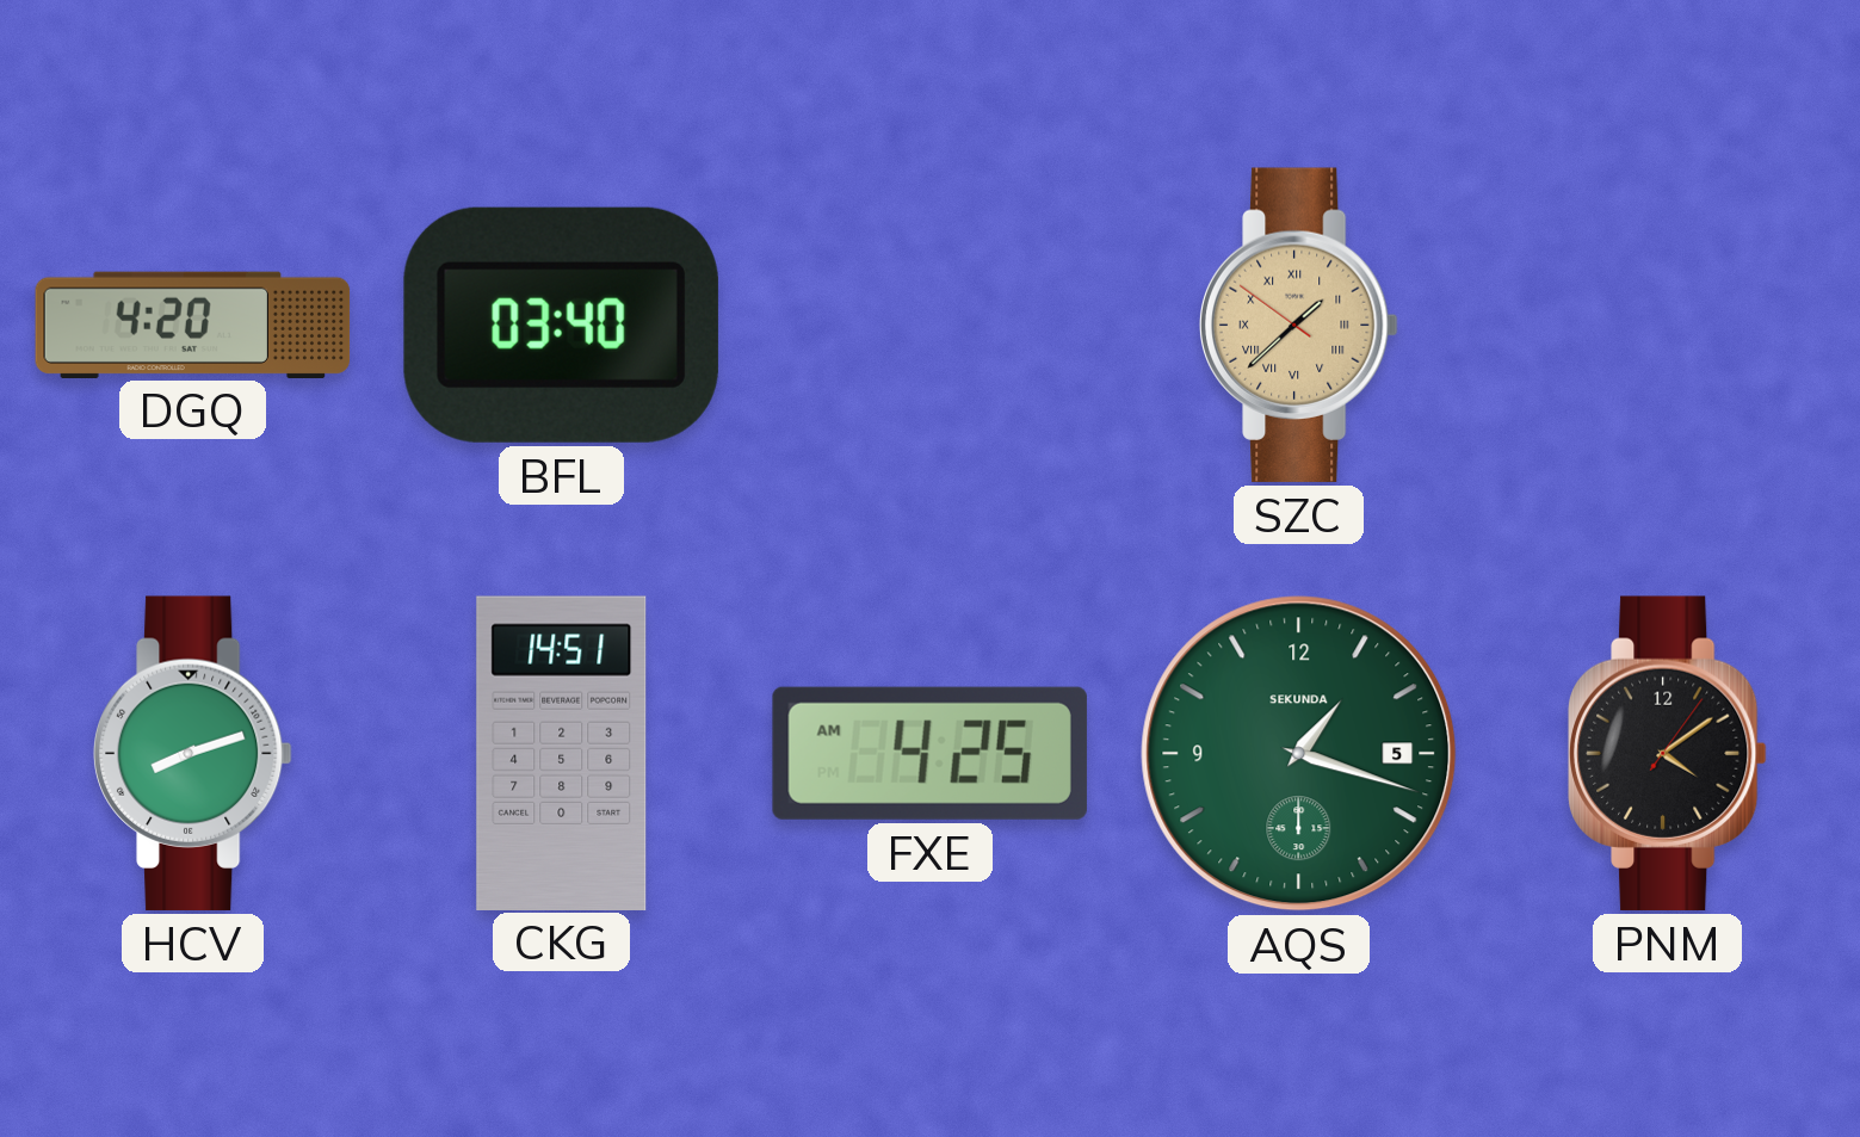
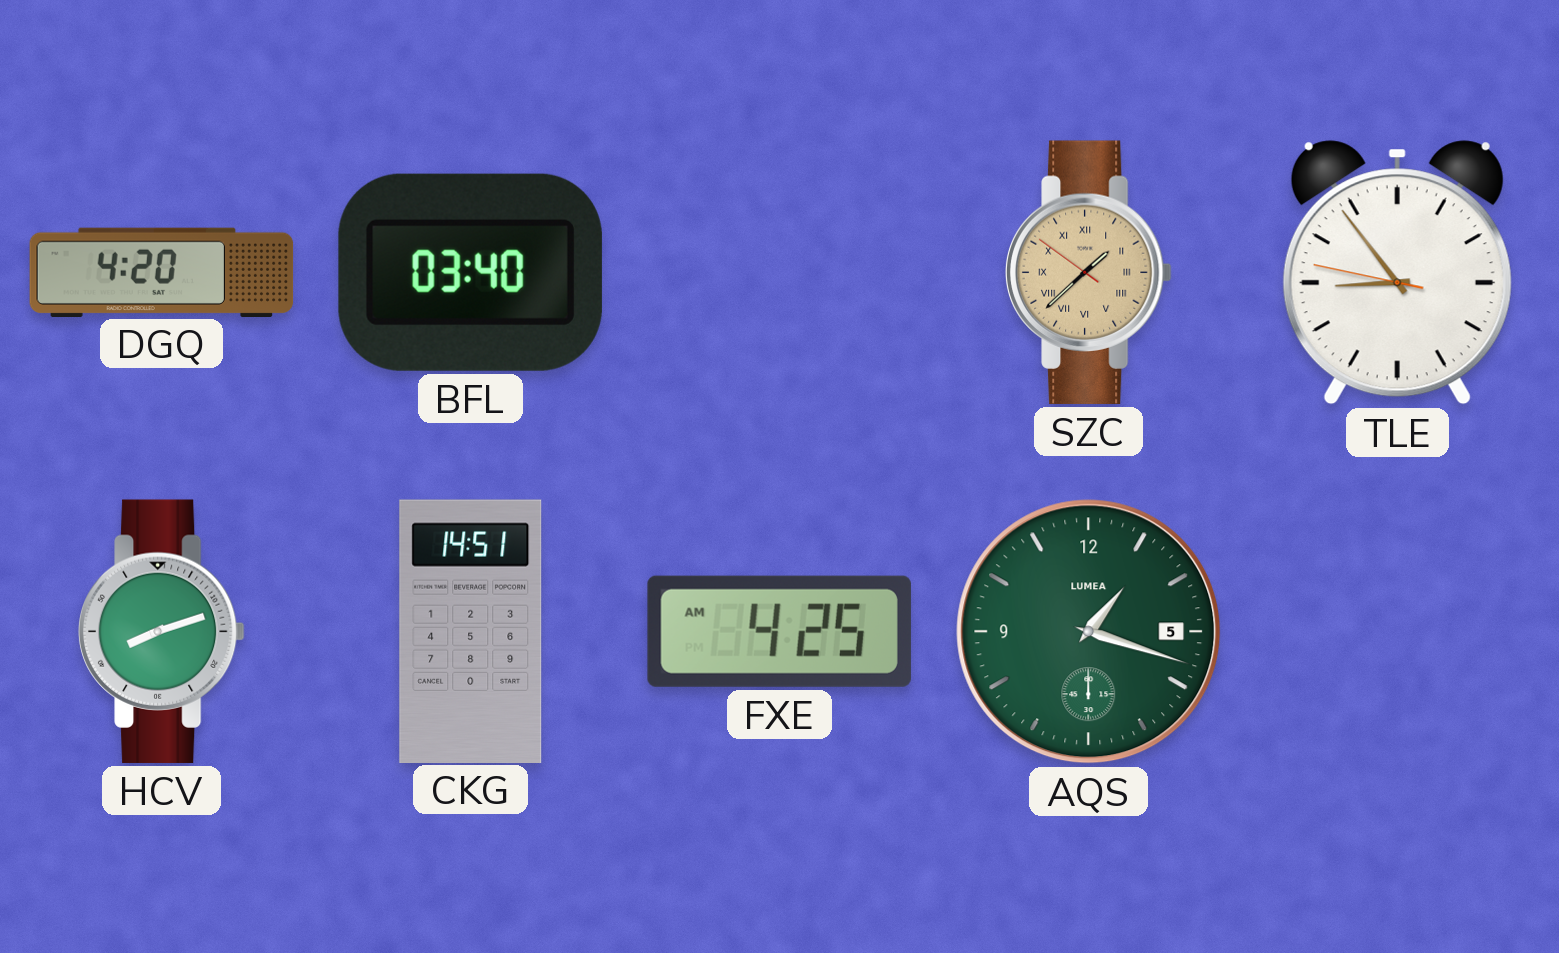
TLE: none -> 8:53 (1397, 273)
AQS brand: SEKUNDA -> LUMEA (1089, 632)
PNM: 4:09 -> none (1668, 753)
